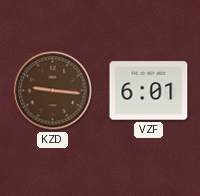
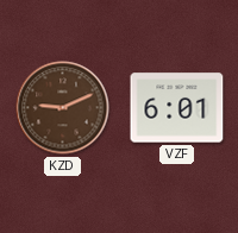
KZD: 9:16 -> 9:11 (63, 108)
